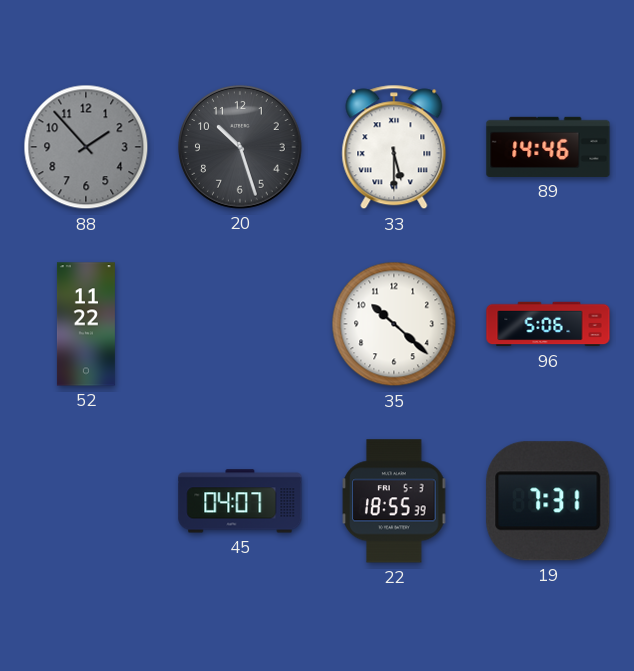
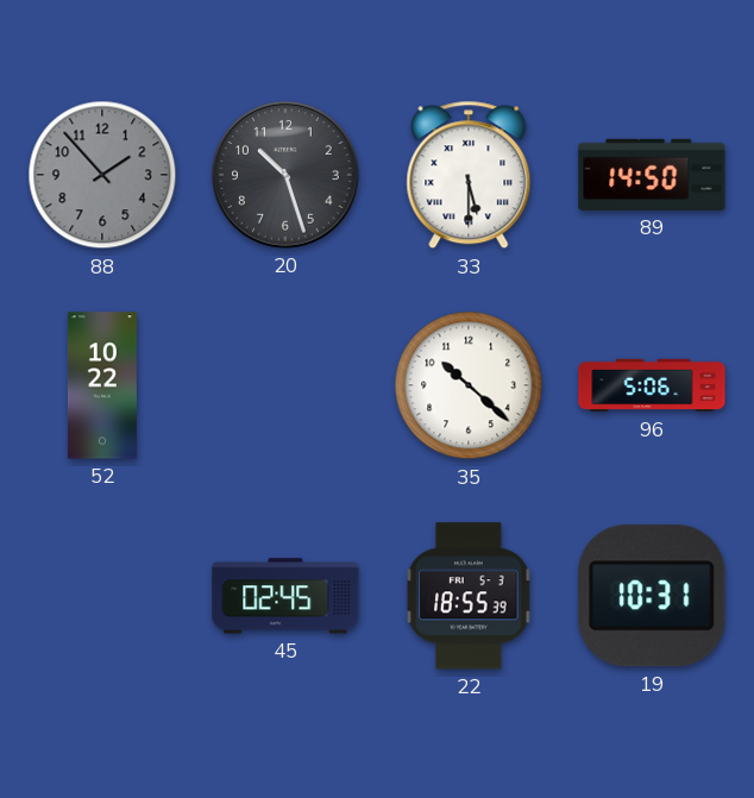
89: 14:46 -> 14:50 (652, 175)
52: 11:22 -> 10:22 (102, 385)
45: 04:07 -> 02:45 (285, 596)
19: 7:31 -> 10:31 (652, 596)
